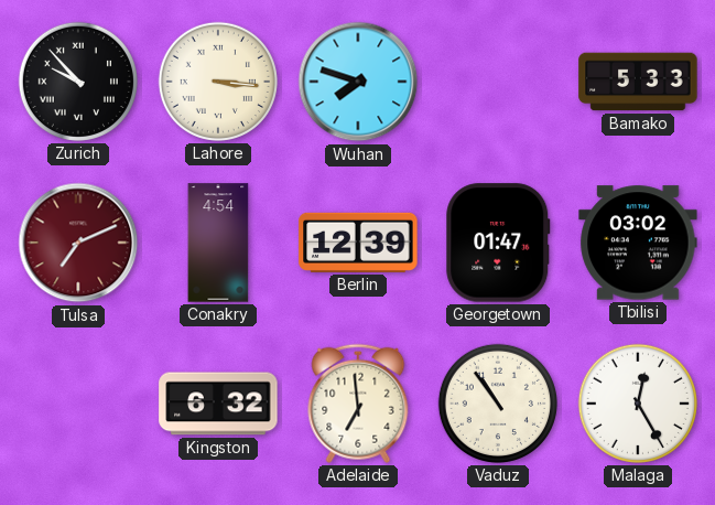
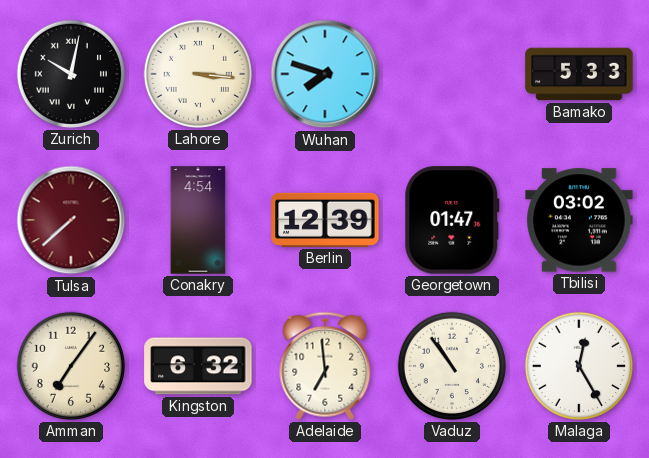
Zurich: 9:53 -> 10:02 (71, 74)
Tulsa: 7:11 -> 7:38 (71, 220)
Amman: none -> 7:06 (71, 366)
